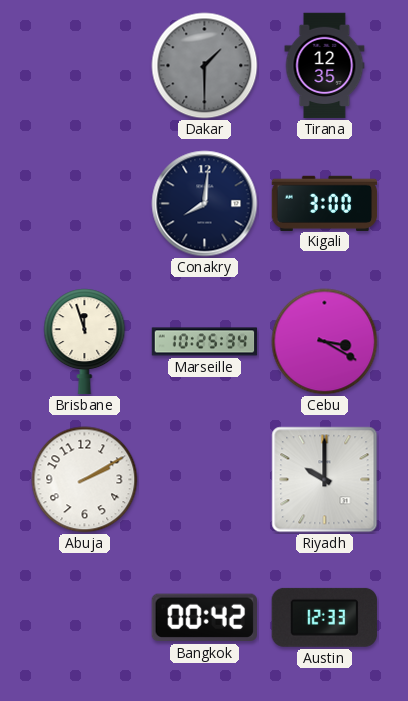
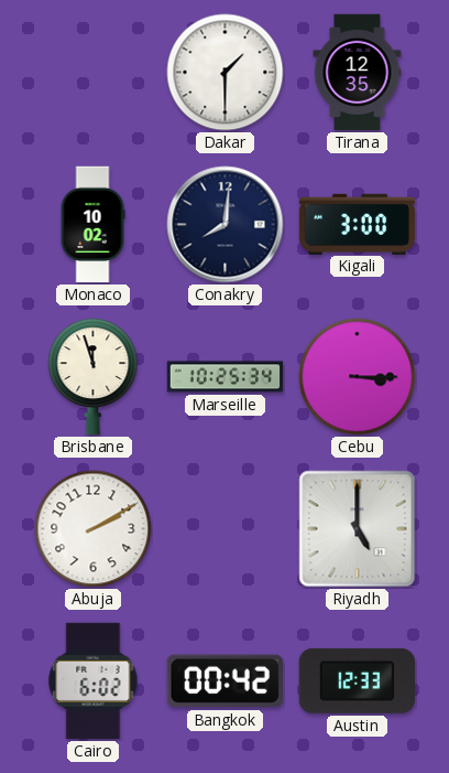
Dakar dial: grey -> white (226, 73)
Monaco: none -> 10:02 (92, 225)
Cebu: 3:20 -> 3:15 (358, 377)
Riyadh: 10:00 -> 5:00 (358, 529)
Cairo: none -> 6:02 (94, 681)
